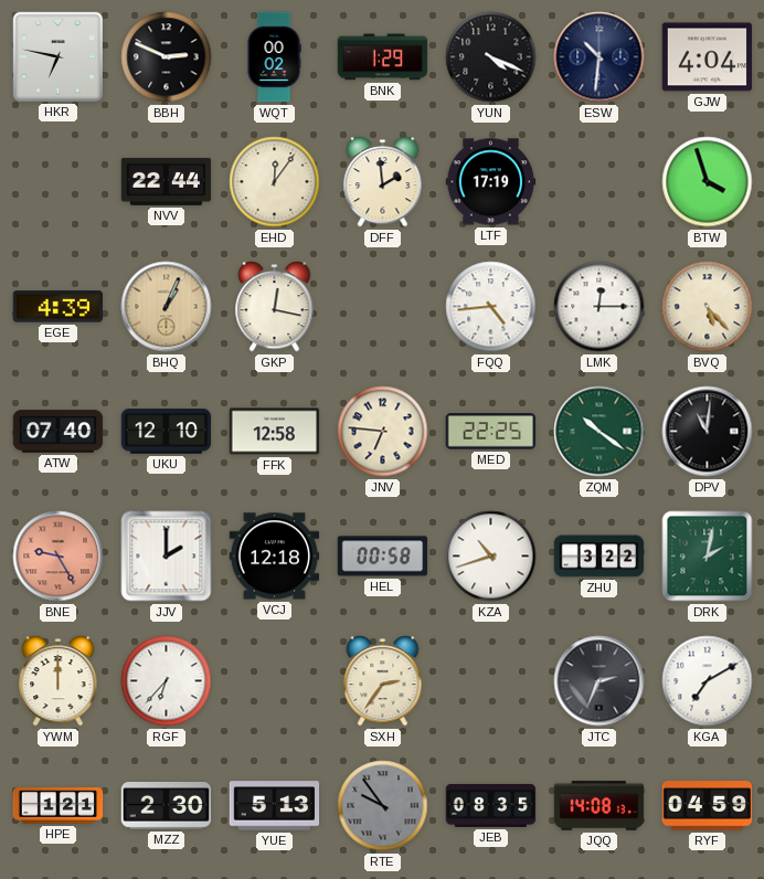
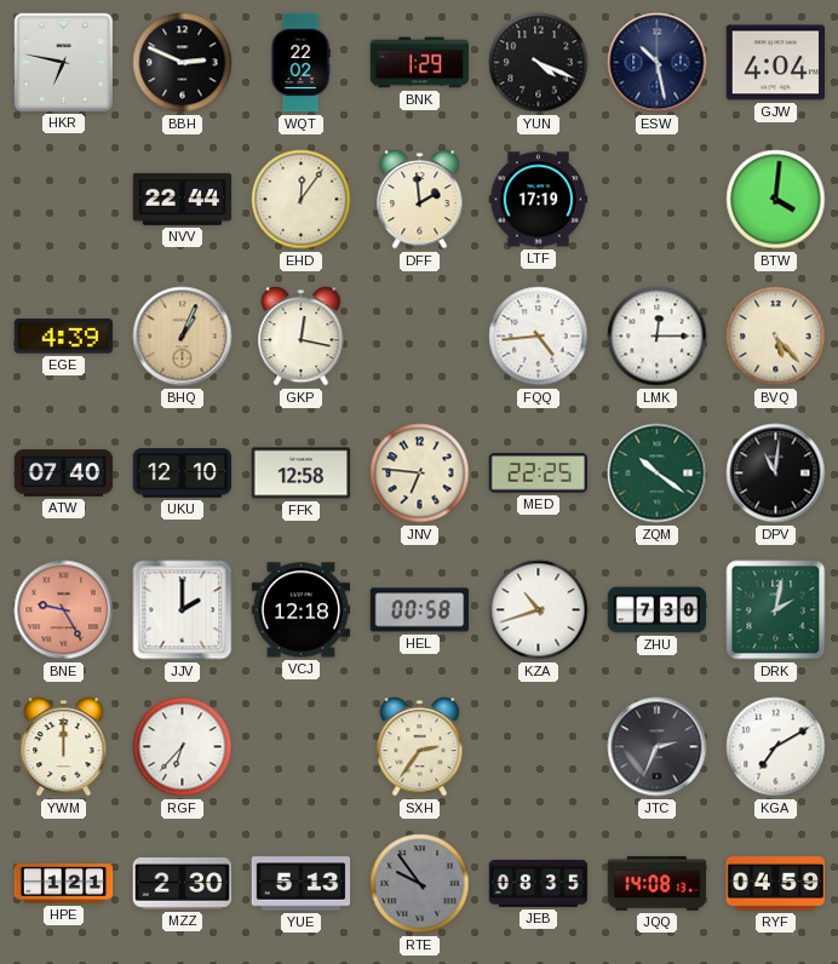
WQT: 00:02 -> 22:02 (300, 63)
ESW: 10:31 -> 10:28 (658, 63)
BTW: 3:57 -> 4:01 (776, 200)
ZHU: 3:22 -> 7:30 (658, 610)
